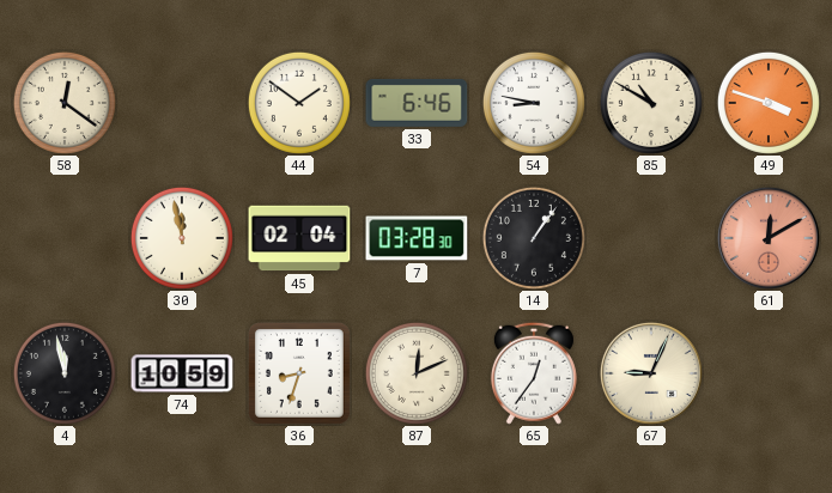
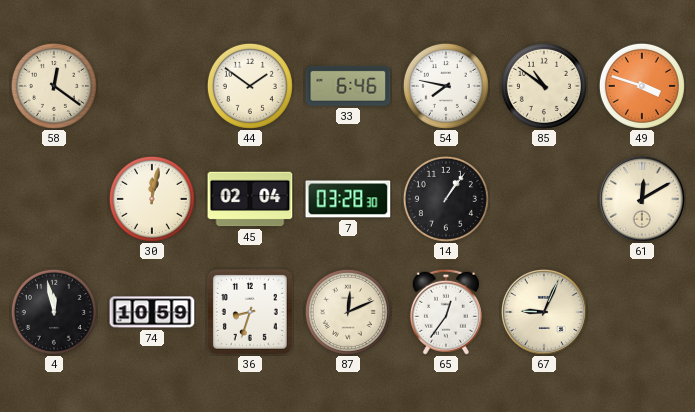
54: 8:47 -> 7:47 (446, 86)
85: 10:50 -> 10:51 (544, 86)
30: 11:58 -> 12:02 (152, 199)
61 dial: salmon -> cream (642, 199)
